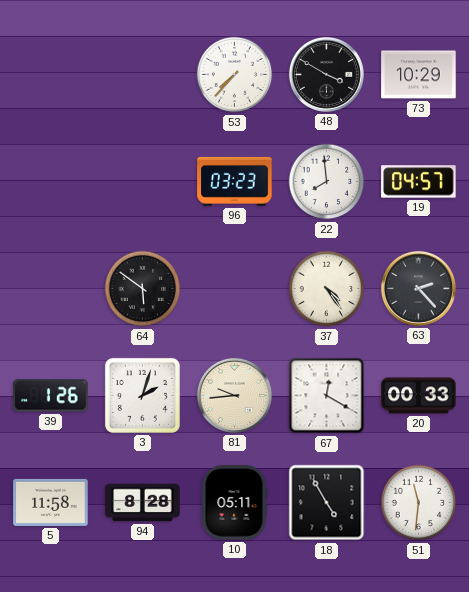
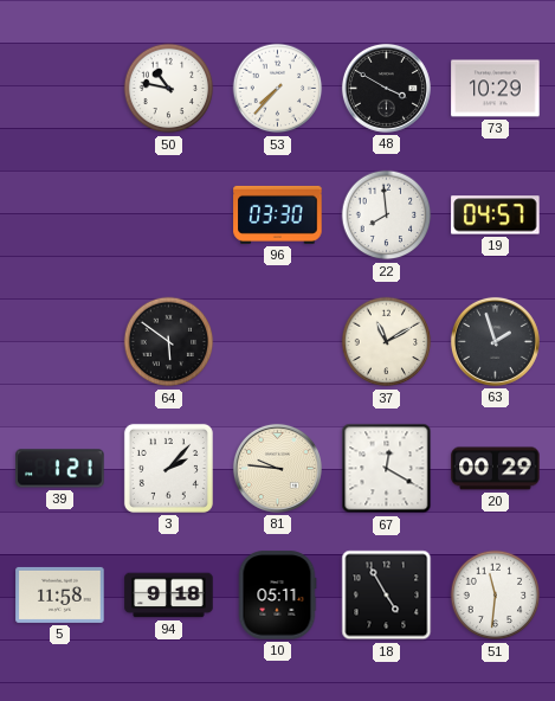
50: none -> 10:47 (169, 89)
96: 03:23 -> 03:30 (278, 214)
37: 4:24 -> 11:10 (387, 342)
63: 2:23 -> 1:57 (495, 341)
39: 1:26 -> 1:21 (60, 469)
3: 2:03 -> 2:07 (168, 468)
81: 9:44 -> 9:46 (277, 468)
20: 00:33 -> 00:29 (496, 469)
94: 8:28 -> 9:18 (169, 596)
